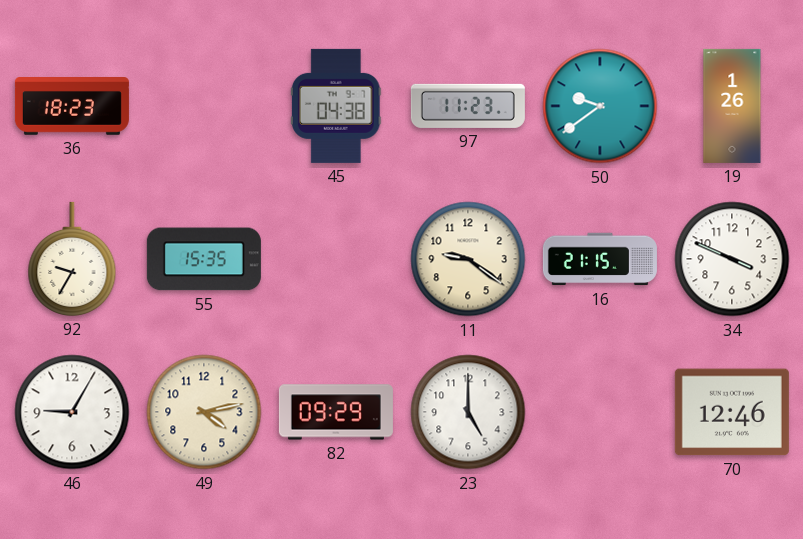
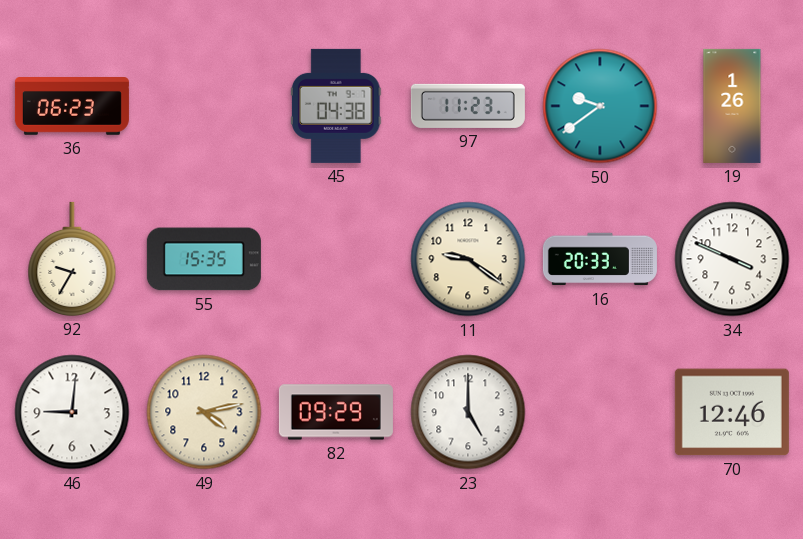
36: 18:23 -> 06:23 (72, 107)
16: 21:15 -> 20:33 (600, 259)
46: 9:05 -> 9:01 (72, 412)
